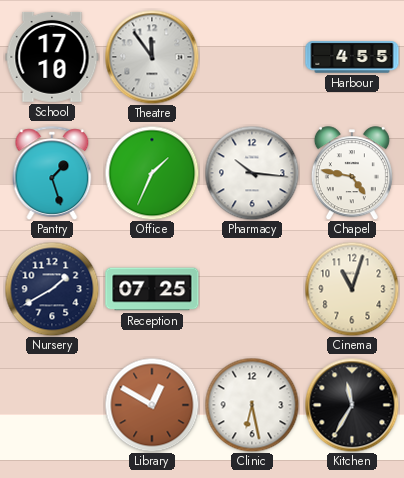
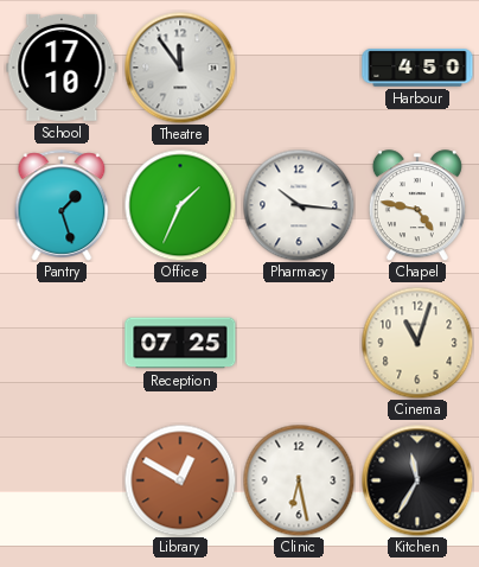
Harbour: 4:55 -> 4:50 (417, 68)
Nursery: 1:40 -> none (52, 289)
